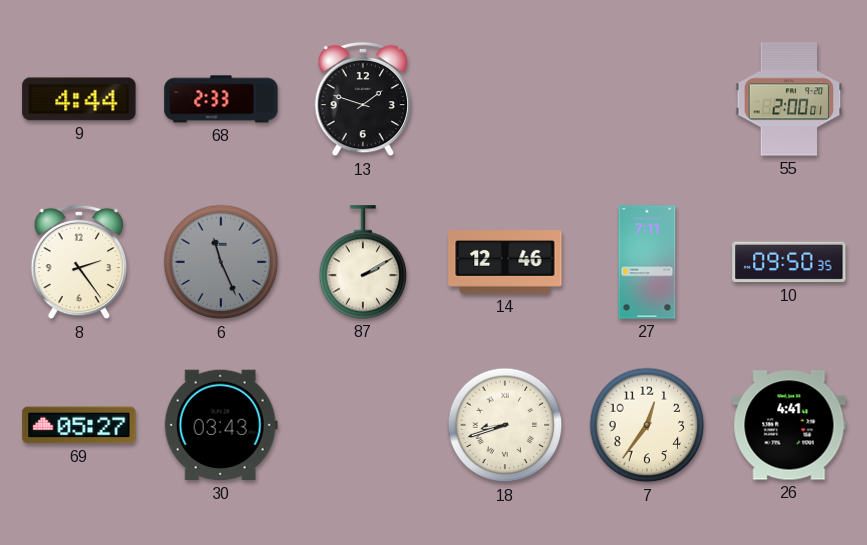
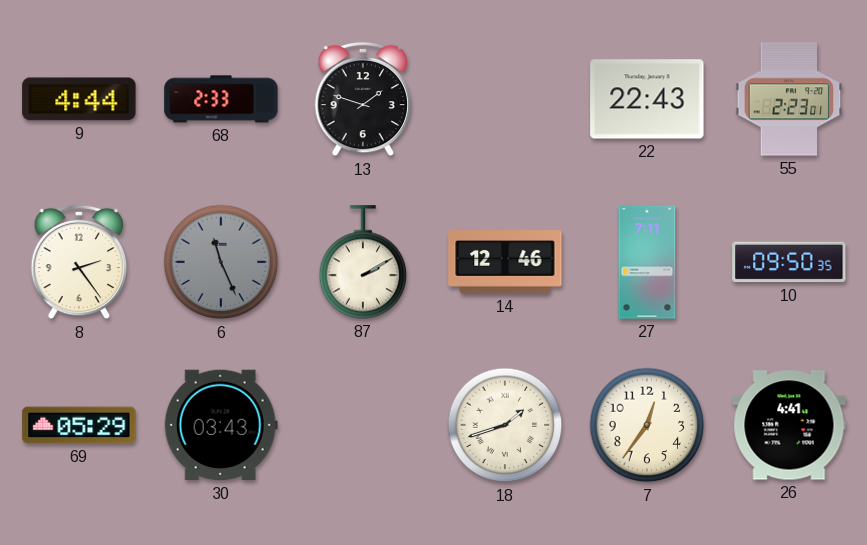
22: none -> 22:43 (647, 99)
55: 2:00 -> 2:23 (789, 99)
69: 05:27 -> 05:29 (79, 425)
18: 8:42 -> 1:42 (505, 425)
